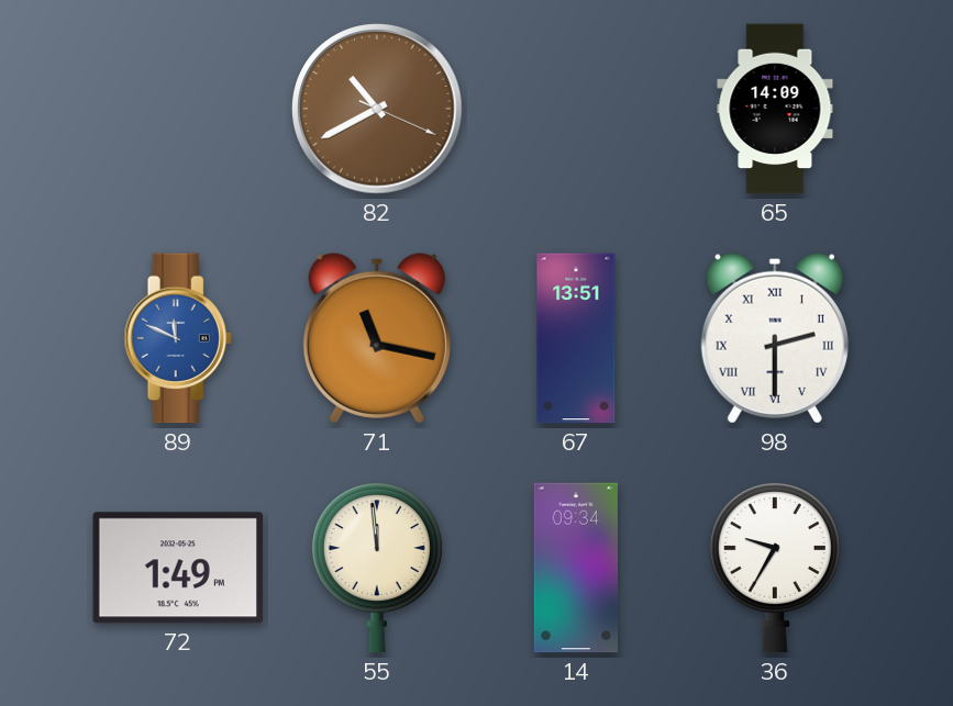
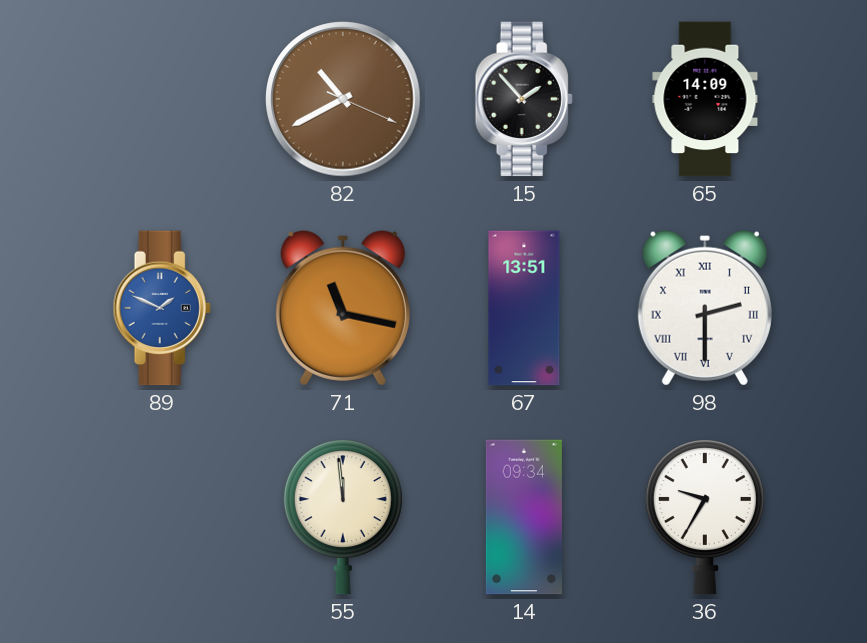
15: none -> 1:53 (524, 99)
89: 11:49 -> 1:49 (162, 308)
72: 1:49 -> none (178, 568)
